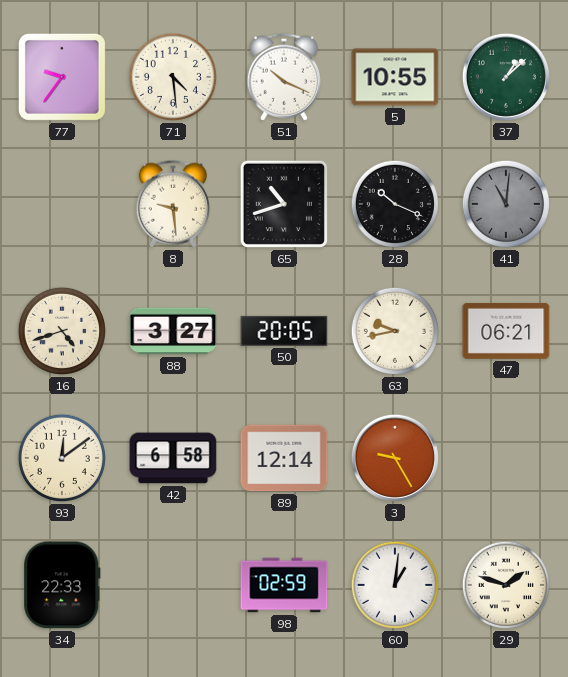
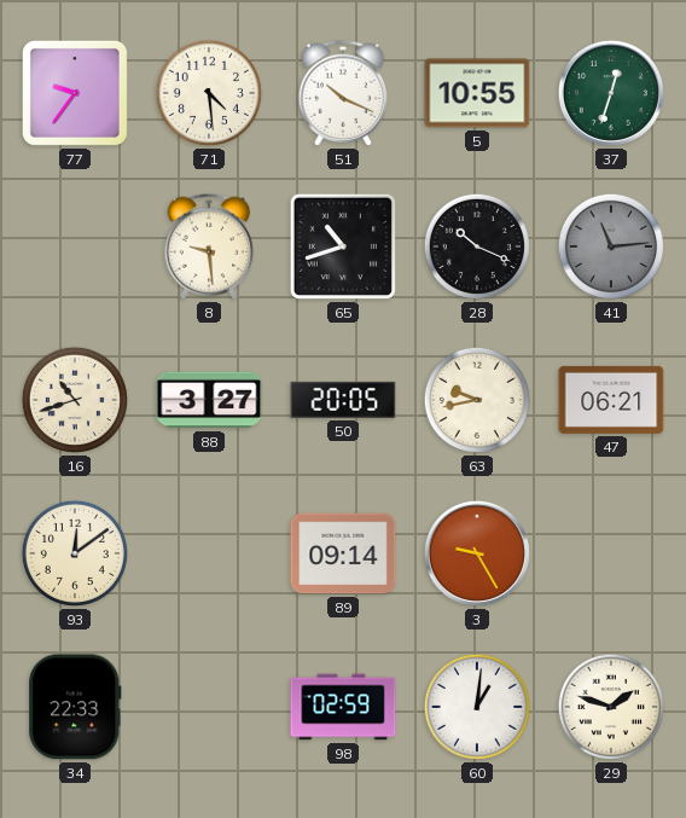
37: 1:08 -> 12:33 (611, 93)
41: 11:01 -> 11:14 (611, 246)
16: 4:42 -> 10:42 (75, 400)
42: 6:58 -> none (173, 458)
89: 12:14 -> 09:14 (343, 553)
